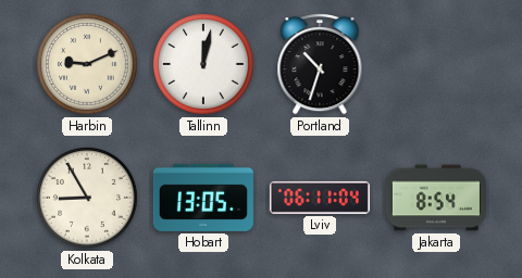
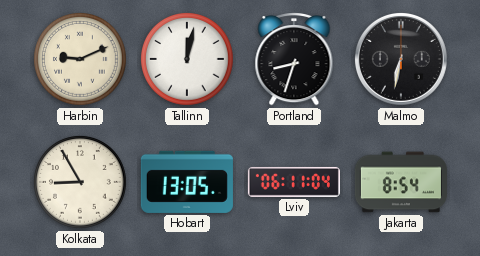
Portland: 10:33 -> 8:33 (294, 60)
Malmo: none -> 6:32 (401, 59)
